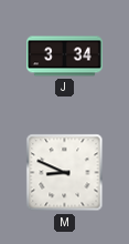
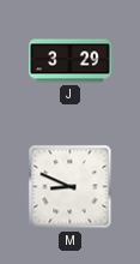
J: 3:34 -> 3:29 (71, 61)
